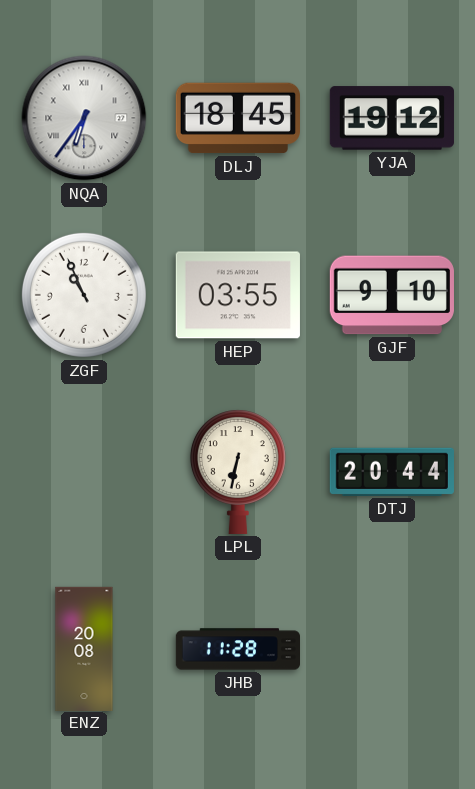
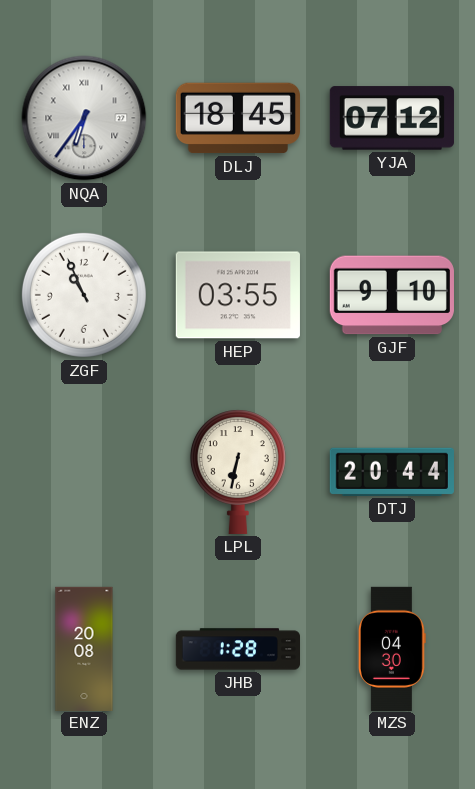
YJA: 19:12 -> 07:12 (392, 118)
JHB: 11:28 -> 1:28 (237, 649)
MZS: none -> 04:30 (392, 648)
